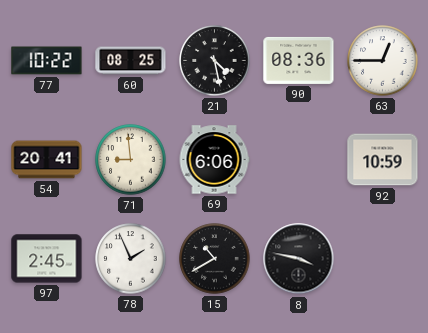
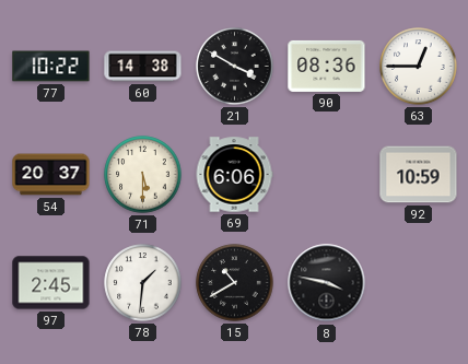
60: 08:25 -> 14:38 (143, 67)
21: 4:28 -> 3:50 (235, 67)
54: 20:41 -> 20:37 (51, 175)
71: 8:59 -> 5:30 (143, 175)
78: 1:56 -> 1:31 (143, 283)
